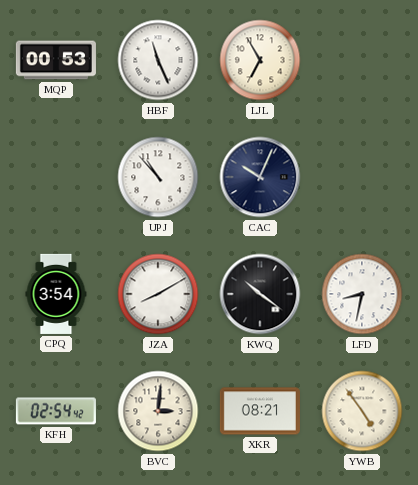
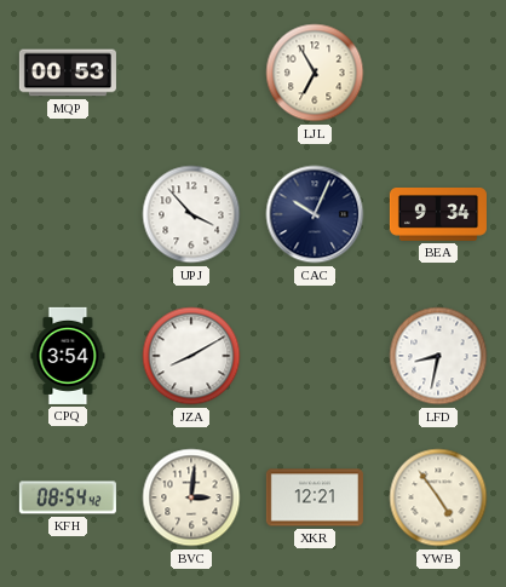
HBF: 11:26 -> none (158, 60)
UPJ: 10:53 -> 3:53 (191, 214)
BEA: none -> 9:34 (438, 214)
KWQ: 10:21 -> none (260, 294)
KFH: 02:54 -> 08:54 (68, 497)
XKR: 08:21 -> 12:21 (315, 497)
